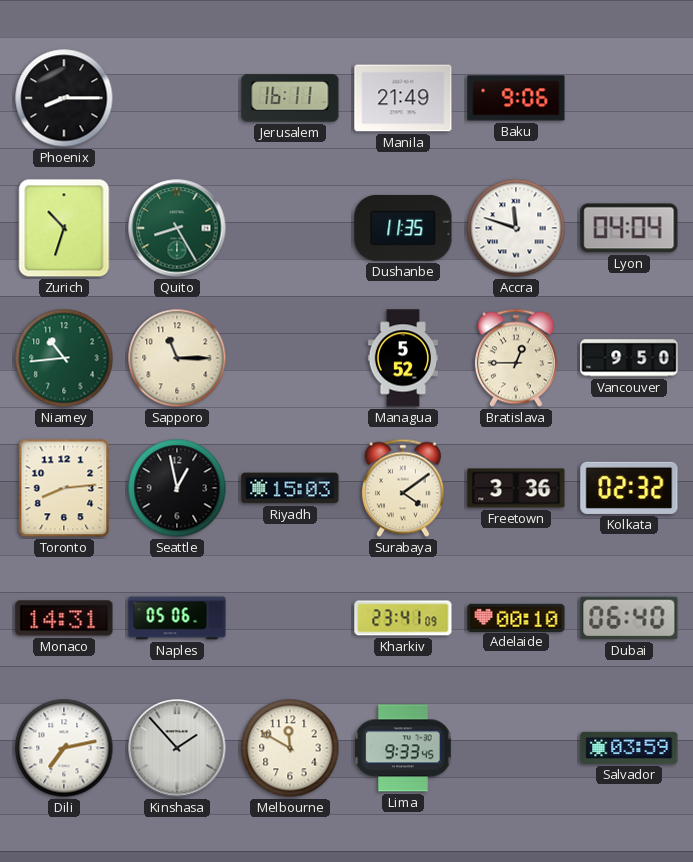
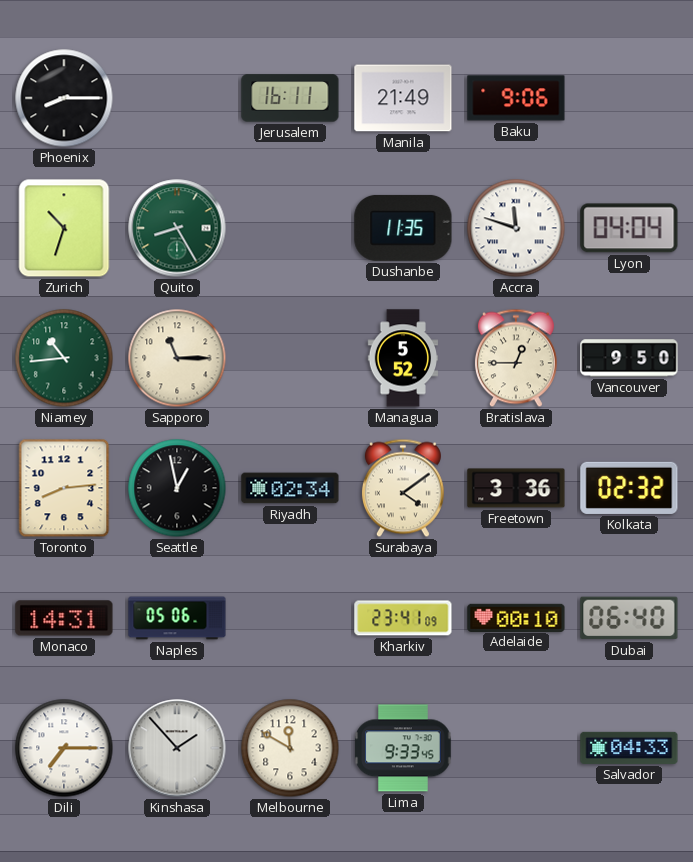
Riyadh: 15:03 -> 02:34 (290, 488)
Dili: 7:13 -> 7:15 (64, 748)
Salvador: 03:59 -> 04:33 (629, 748)
